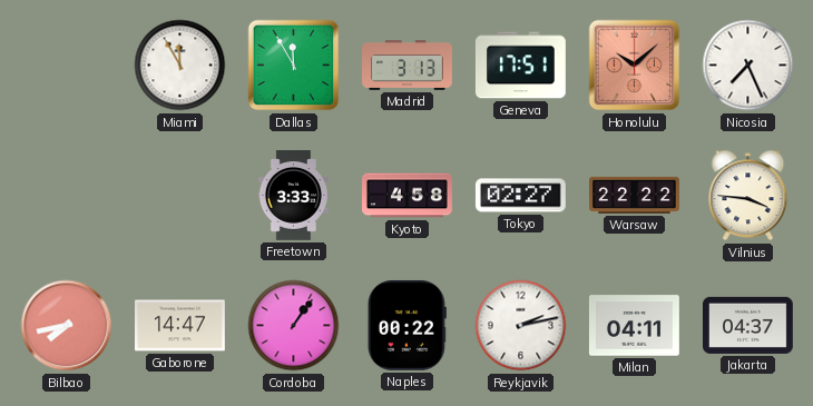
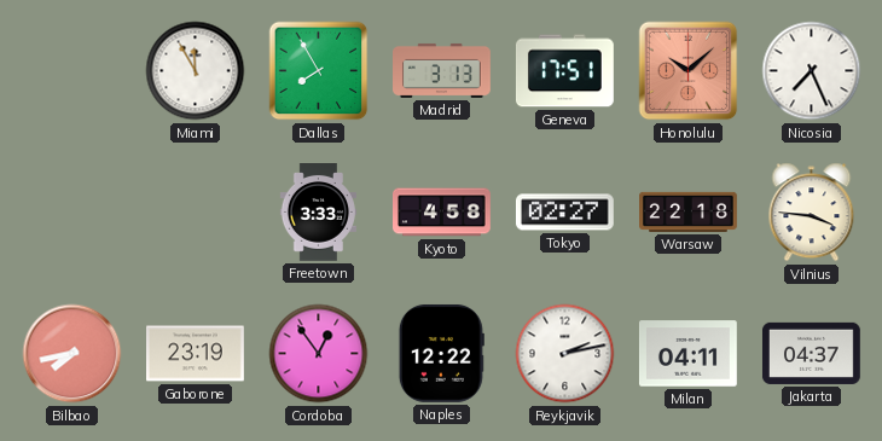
Dallas: 11:55 -> 7:55 (319, 71)
Warsaw: 22:22 -> 22:18 (689, 211)
Gaborone: 14:47 -> 23:19 (196, 354)
Cordoba: 1:06 -> 12:54 (319, 354)
Naples: 00:22 -> 12:22 (441, 353)
